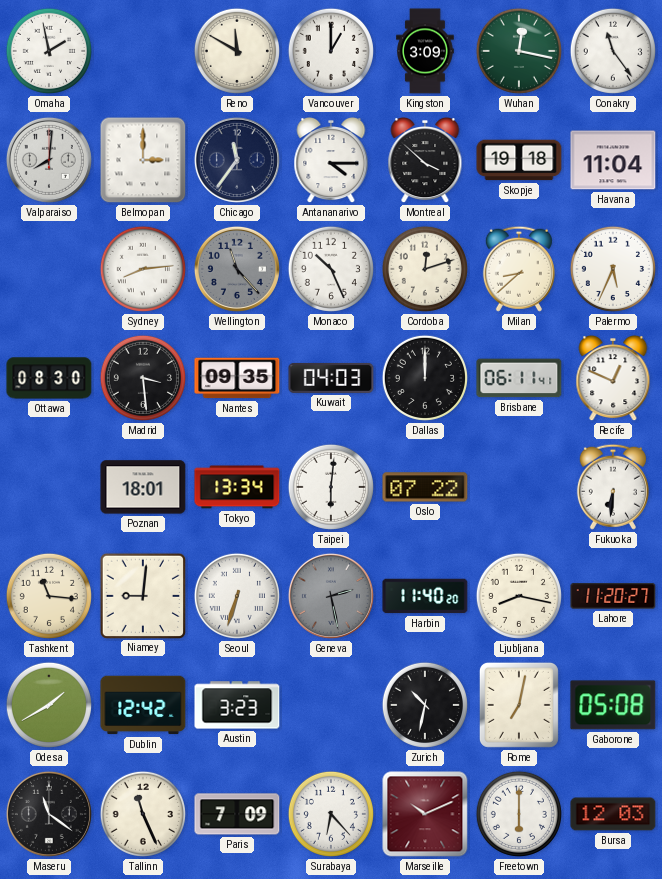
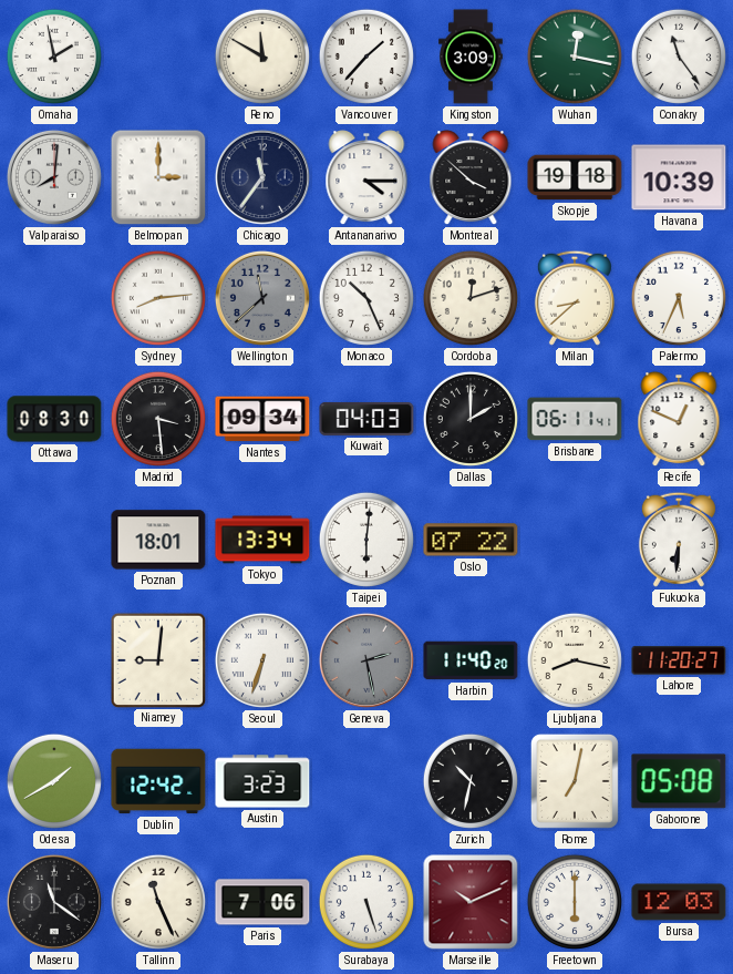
Vancouver: 1:00 -> 1:37 (366, 57)
Havana: 11:04 -> 10:39 (679, 177)
Wellington: 11:23 -> 11:38 (262, 298)
Nantes: 09:35 -> 09:34 (262, 419)
Dallas: 12:00 -> 2:00 (471, 419)
Tashkent: 11:16 -> none (49, 596)
Paris: 7:09 -> 7:06 (262, 902)
Surabaya: 6:23 -> 5:27 (366, 902)
